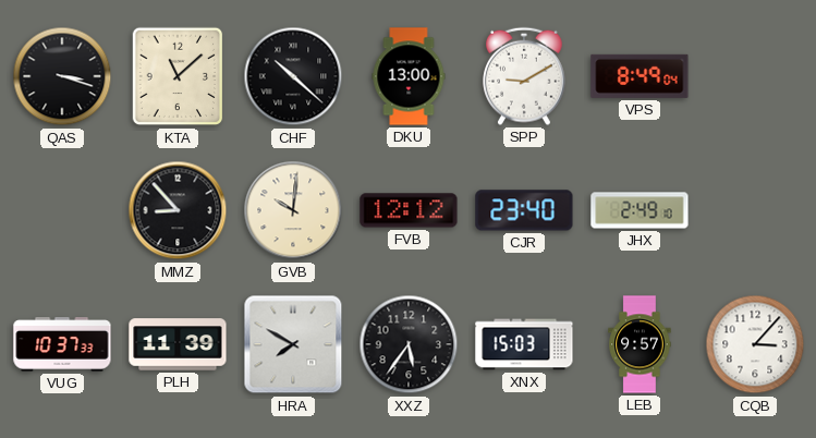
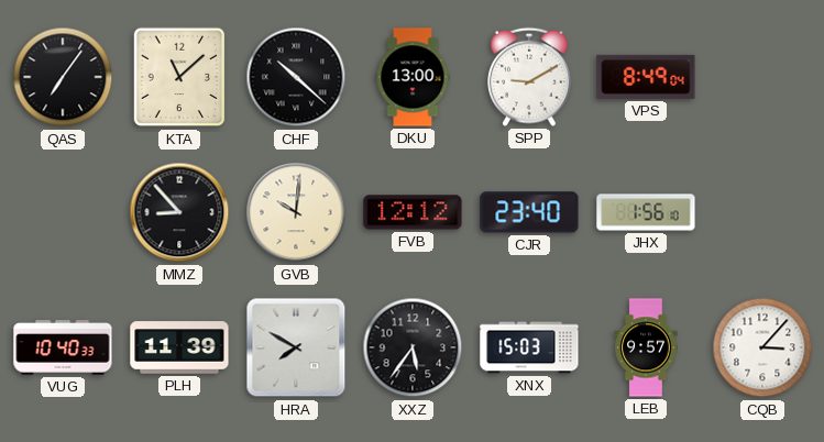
QAS: 3:18 -> 7:06 (63, 77)
JHX: 2:49 -> 1:56 (646, 212)
VUG: 10:37 -> 10:40 (63, 347)
